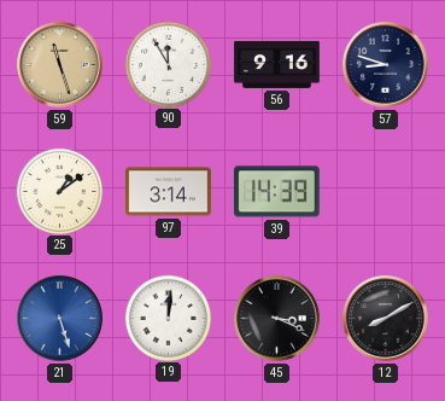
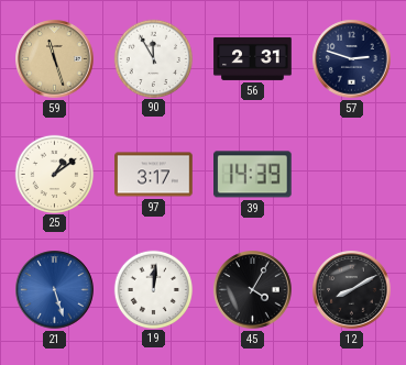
56: 9:16 -> 2:31 (253, 59)
57: 8:48 -> 2:48 (352, 59)
97: 3:14 -> 3:17 (154, 175)
45: 3:19 -> 4:05 (253, 290)
